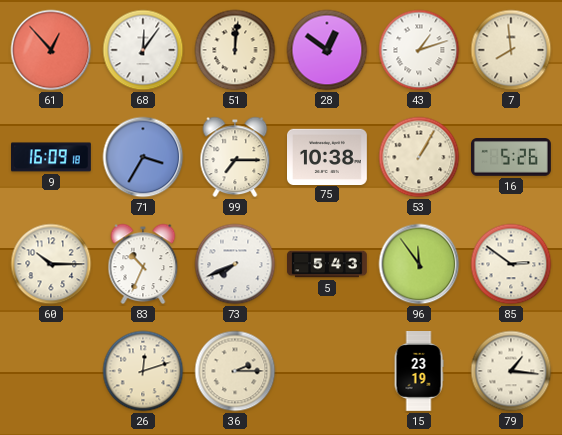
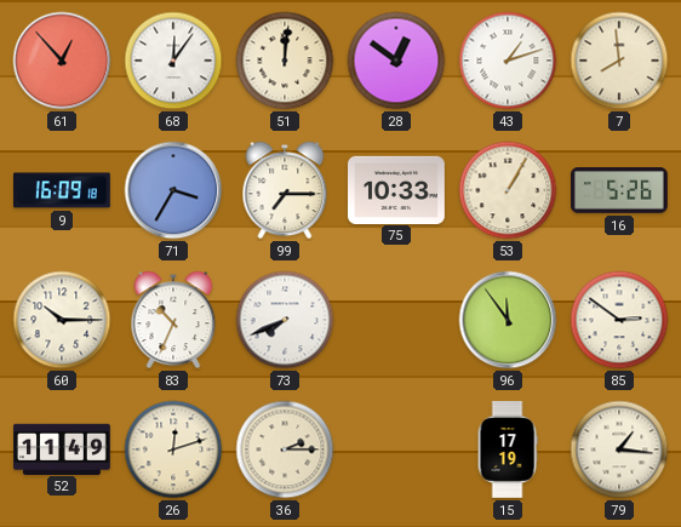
75: 10:38 -> 10:33 (397, 189)
5: 5:43 -> none (328, 264)
52: none -> 11:49 (63, 448)
15: 23:19 -> 17:19 (508, 451)
